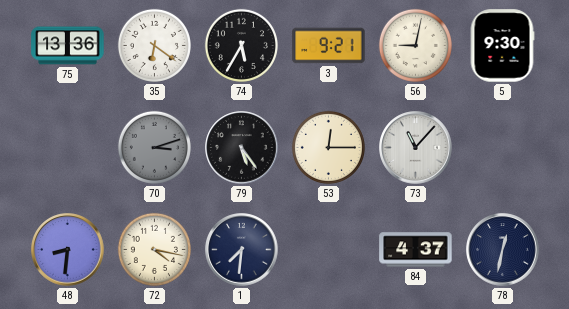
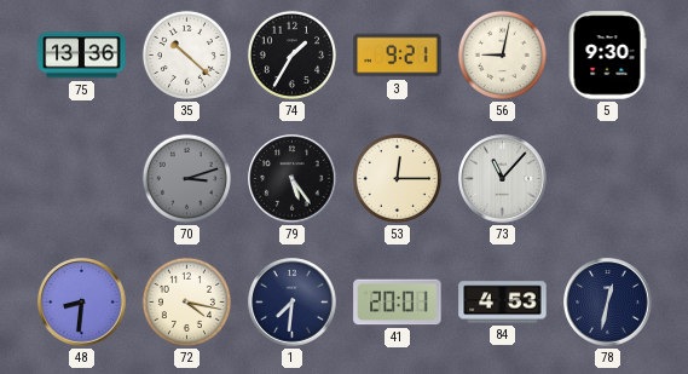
35: 6:21 -> 10:22 (186, 54)
74: 5:35 -> 1:35 (291, 54)
41: none -> 20:01 (398, 303)
84: 4:37 -> 4:53 (503, 303)
